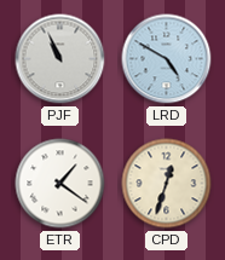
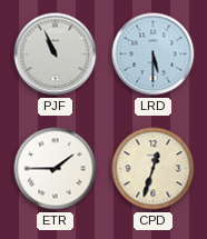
LRD: 4:50 -> 5:30 (154, 54)
ETR: 1:21 -> 1:45 (56, 169)
